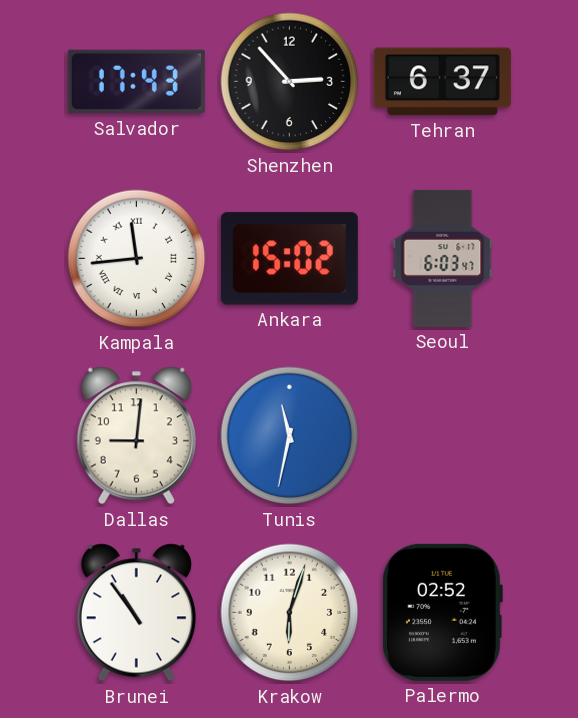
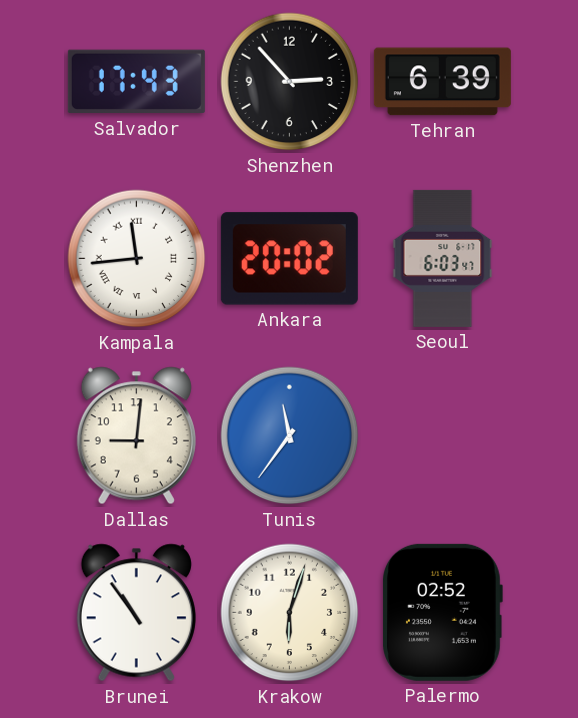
Tehran: 6:37 -> 6:39 (442, 82)
Ankara: 15:02 -> 20:02 (289, 259)
Tunis: 11:32 -> 11:36 (290, 436)
